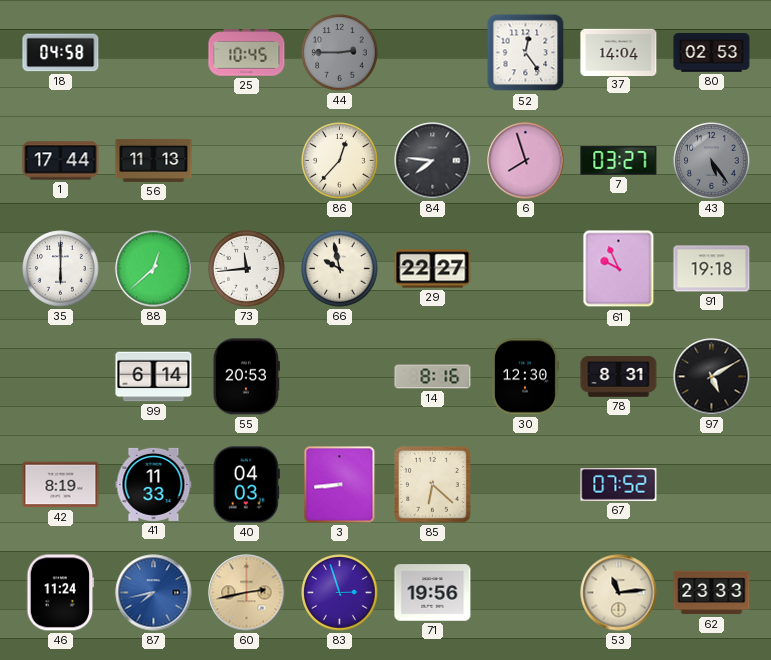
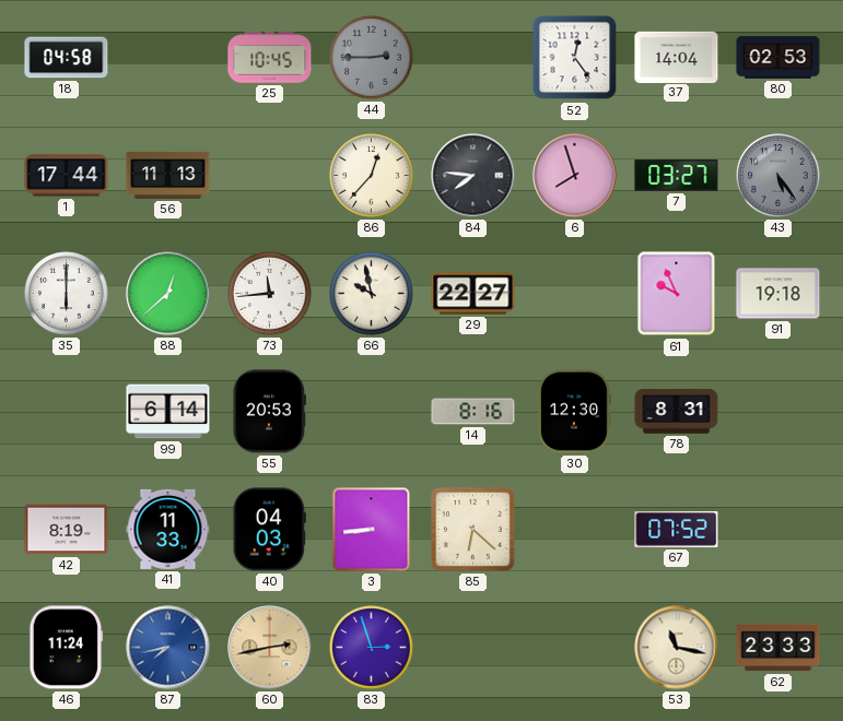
97: 5:10 -> none (712, 377)
71: 19:56 -> none (433, 593)
53: 11:14 -> 11:17 (677, 648)
